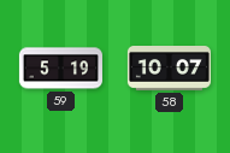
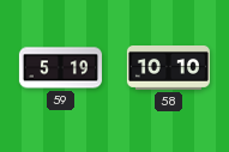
58: 10:07 -> 10:10 (168, 68)
